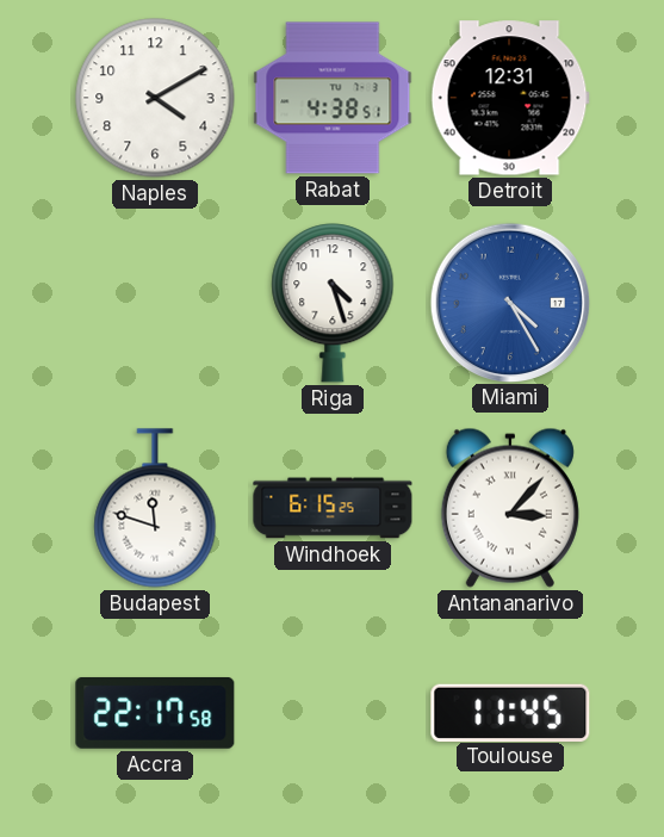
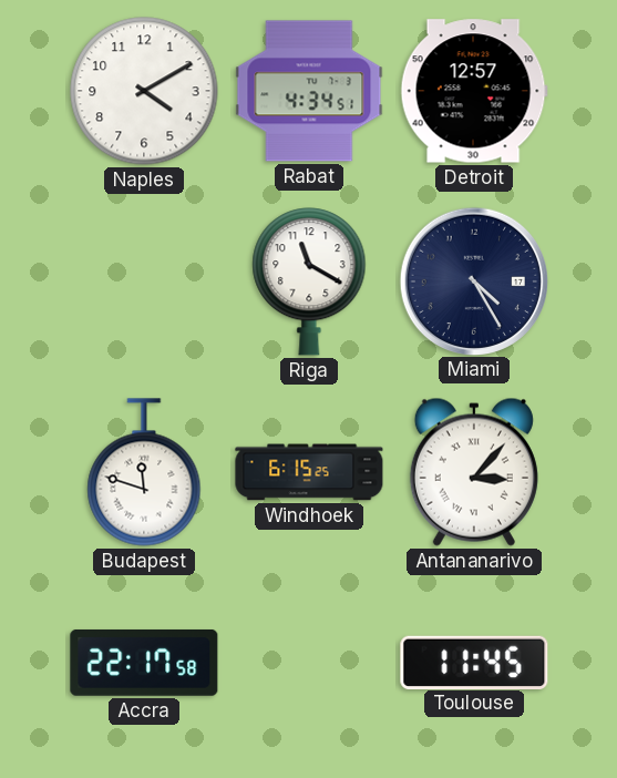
Rabat: 4:38 -> 4:34 (309, 91)
Detroit: 12:31 -> 12:57 (474, 91)
Riga: 4:27 -> 11:20 (309, 281)
Miami dial: blue -> navy (473, 280)
